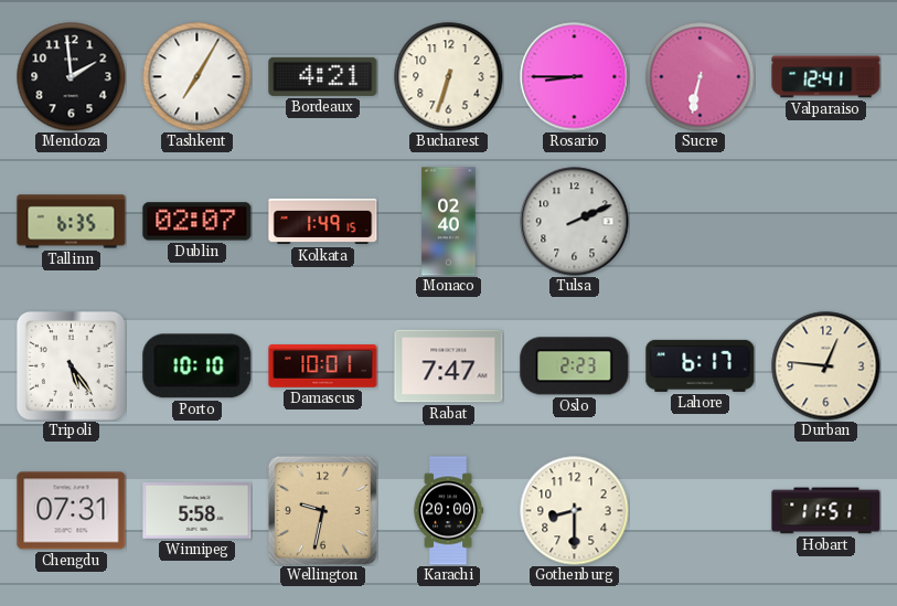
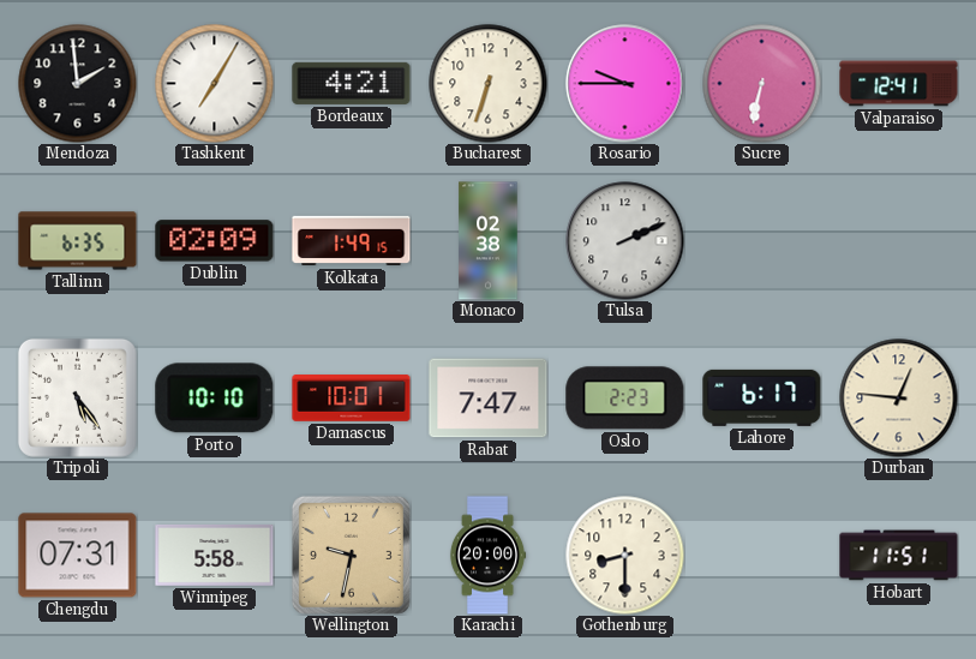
Rosario: 8:45 -> 9:45 (625, 84)
Dublin: 02:07 -> 02:09 (215, 241)
Monaco: 02:40 -> 02:38 (489, 241)
